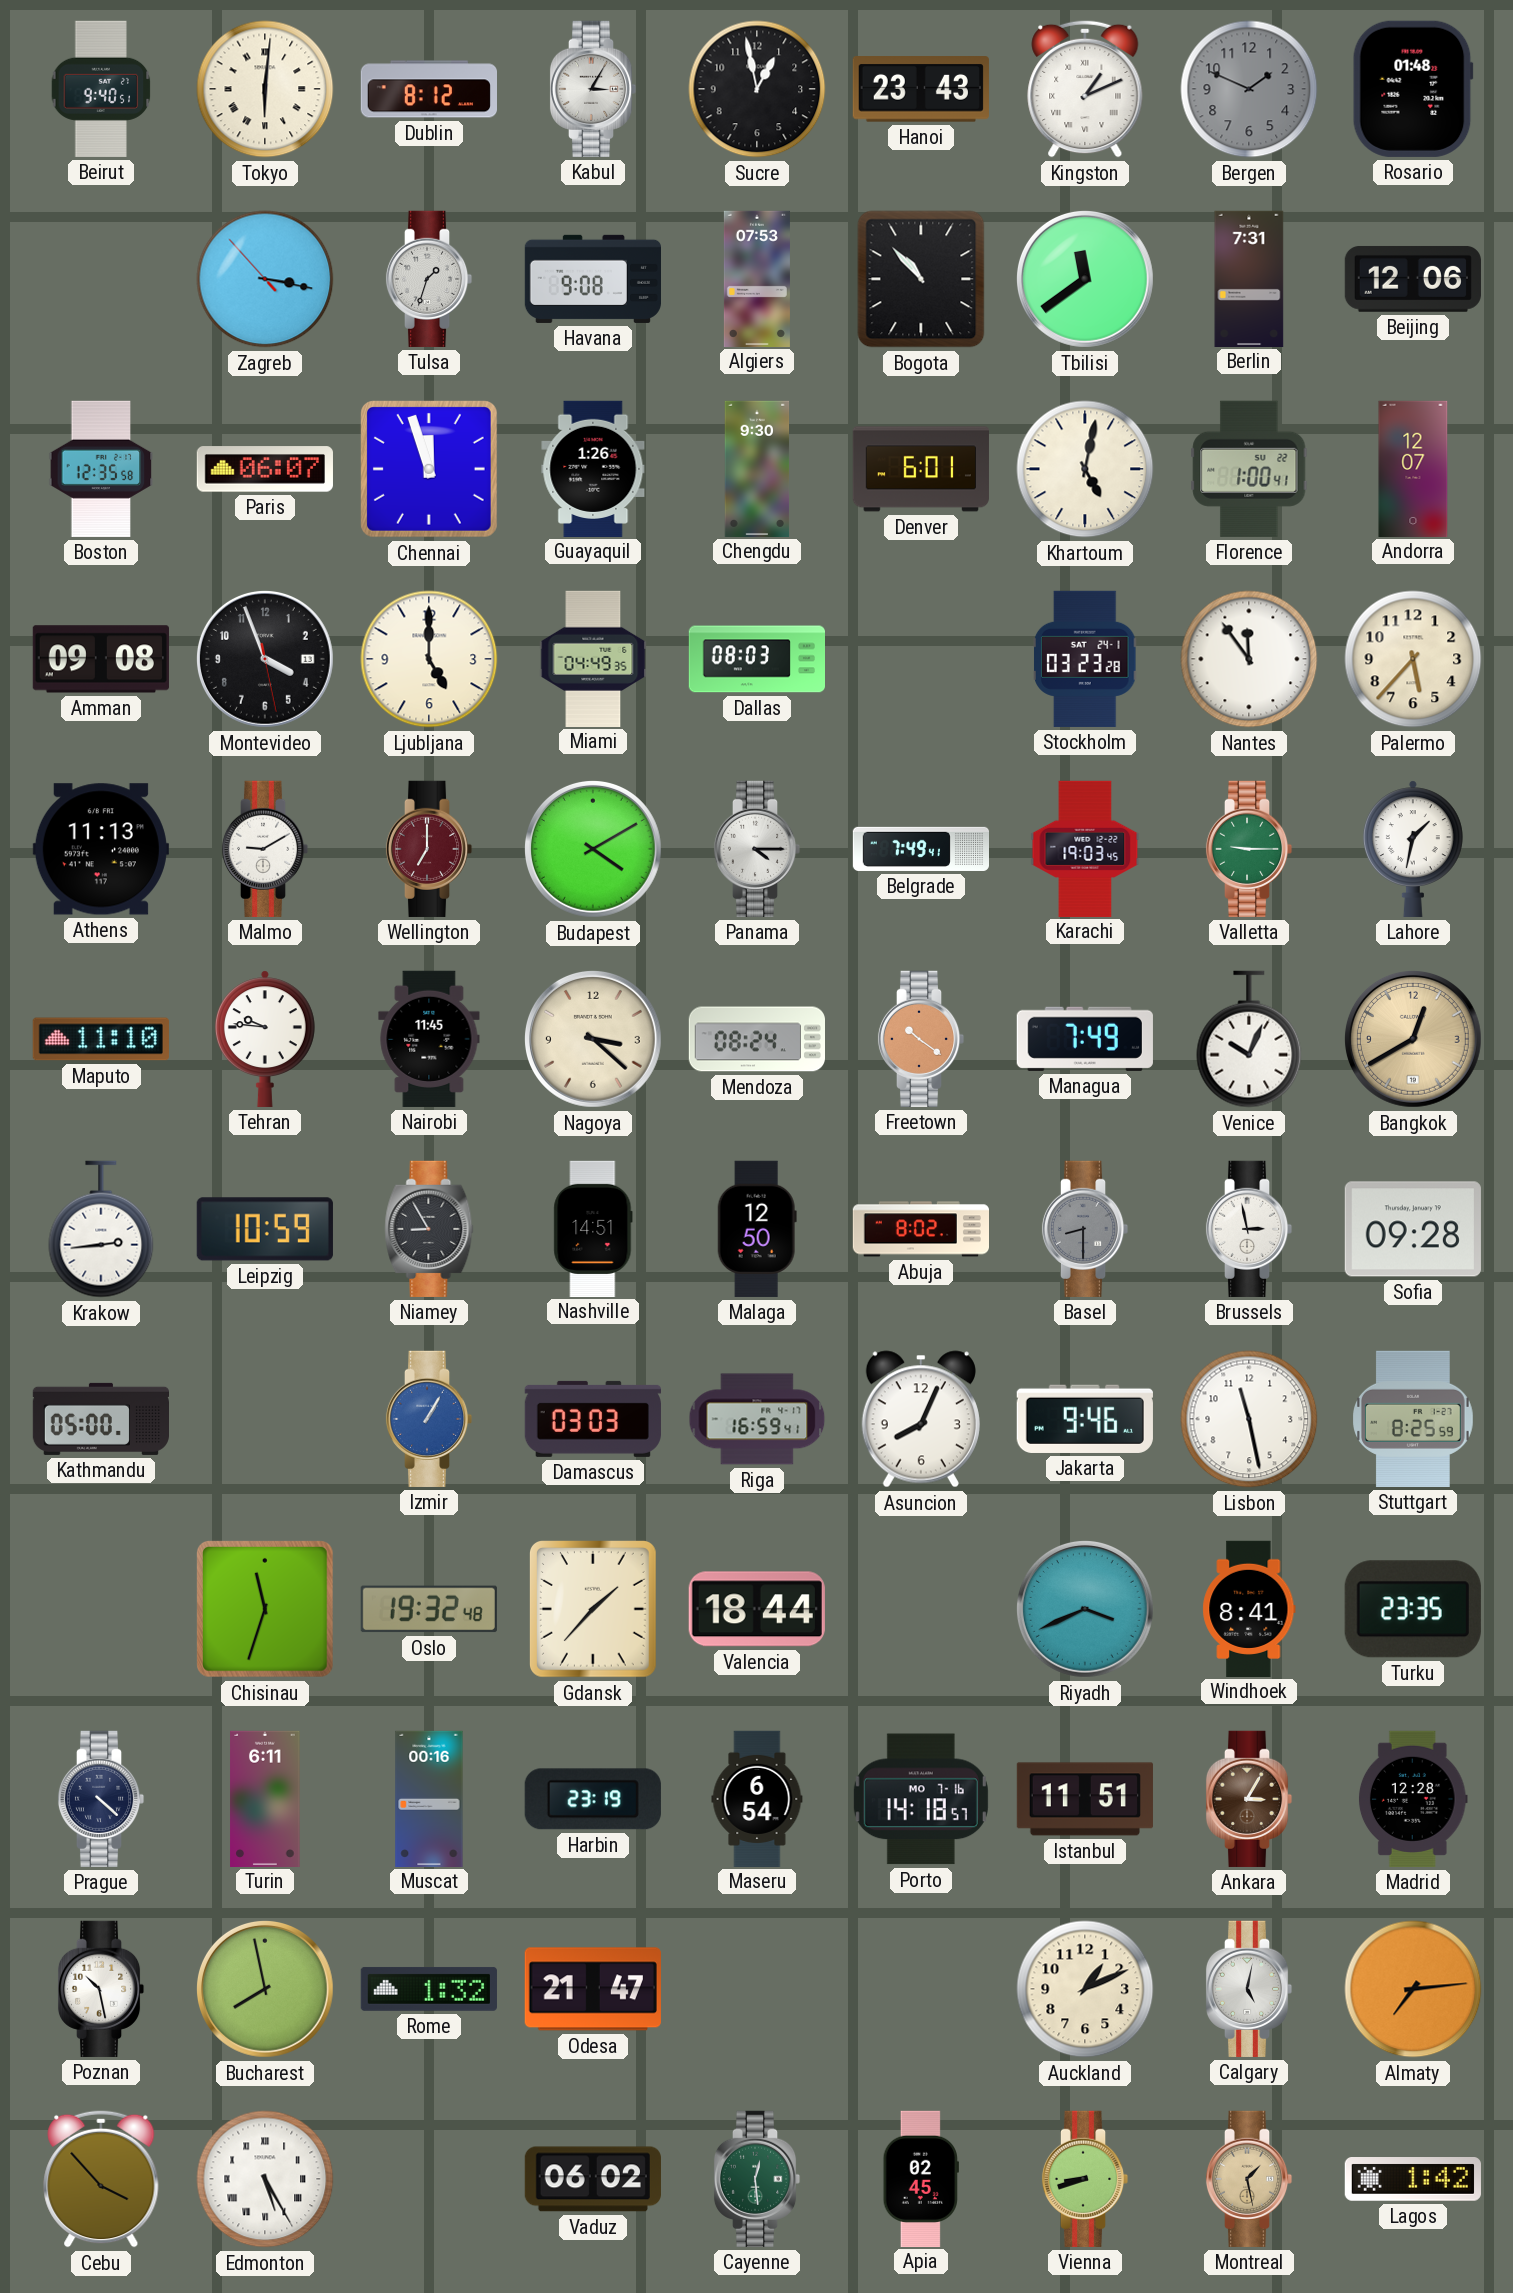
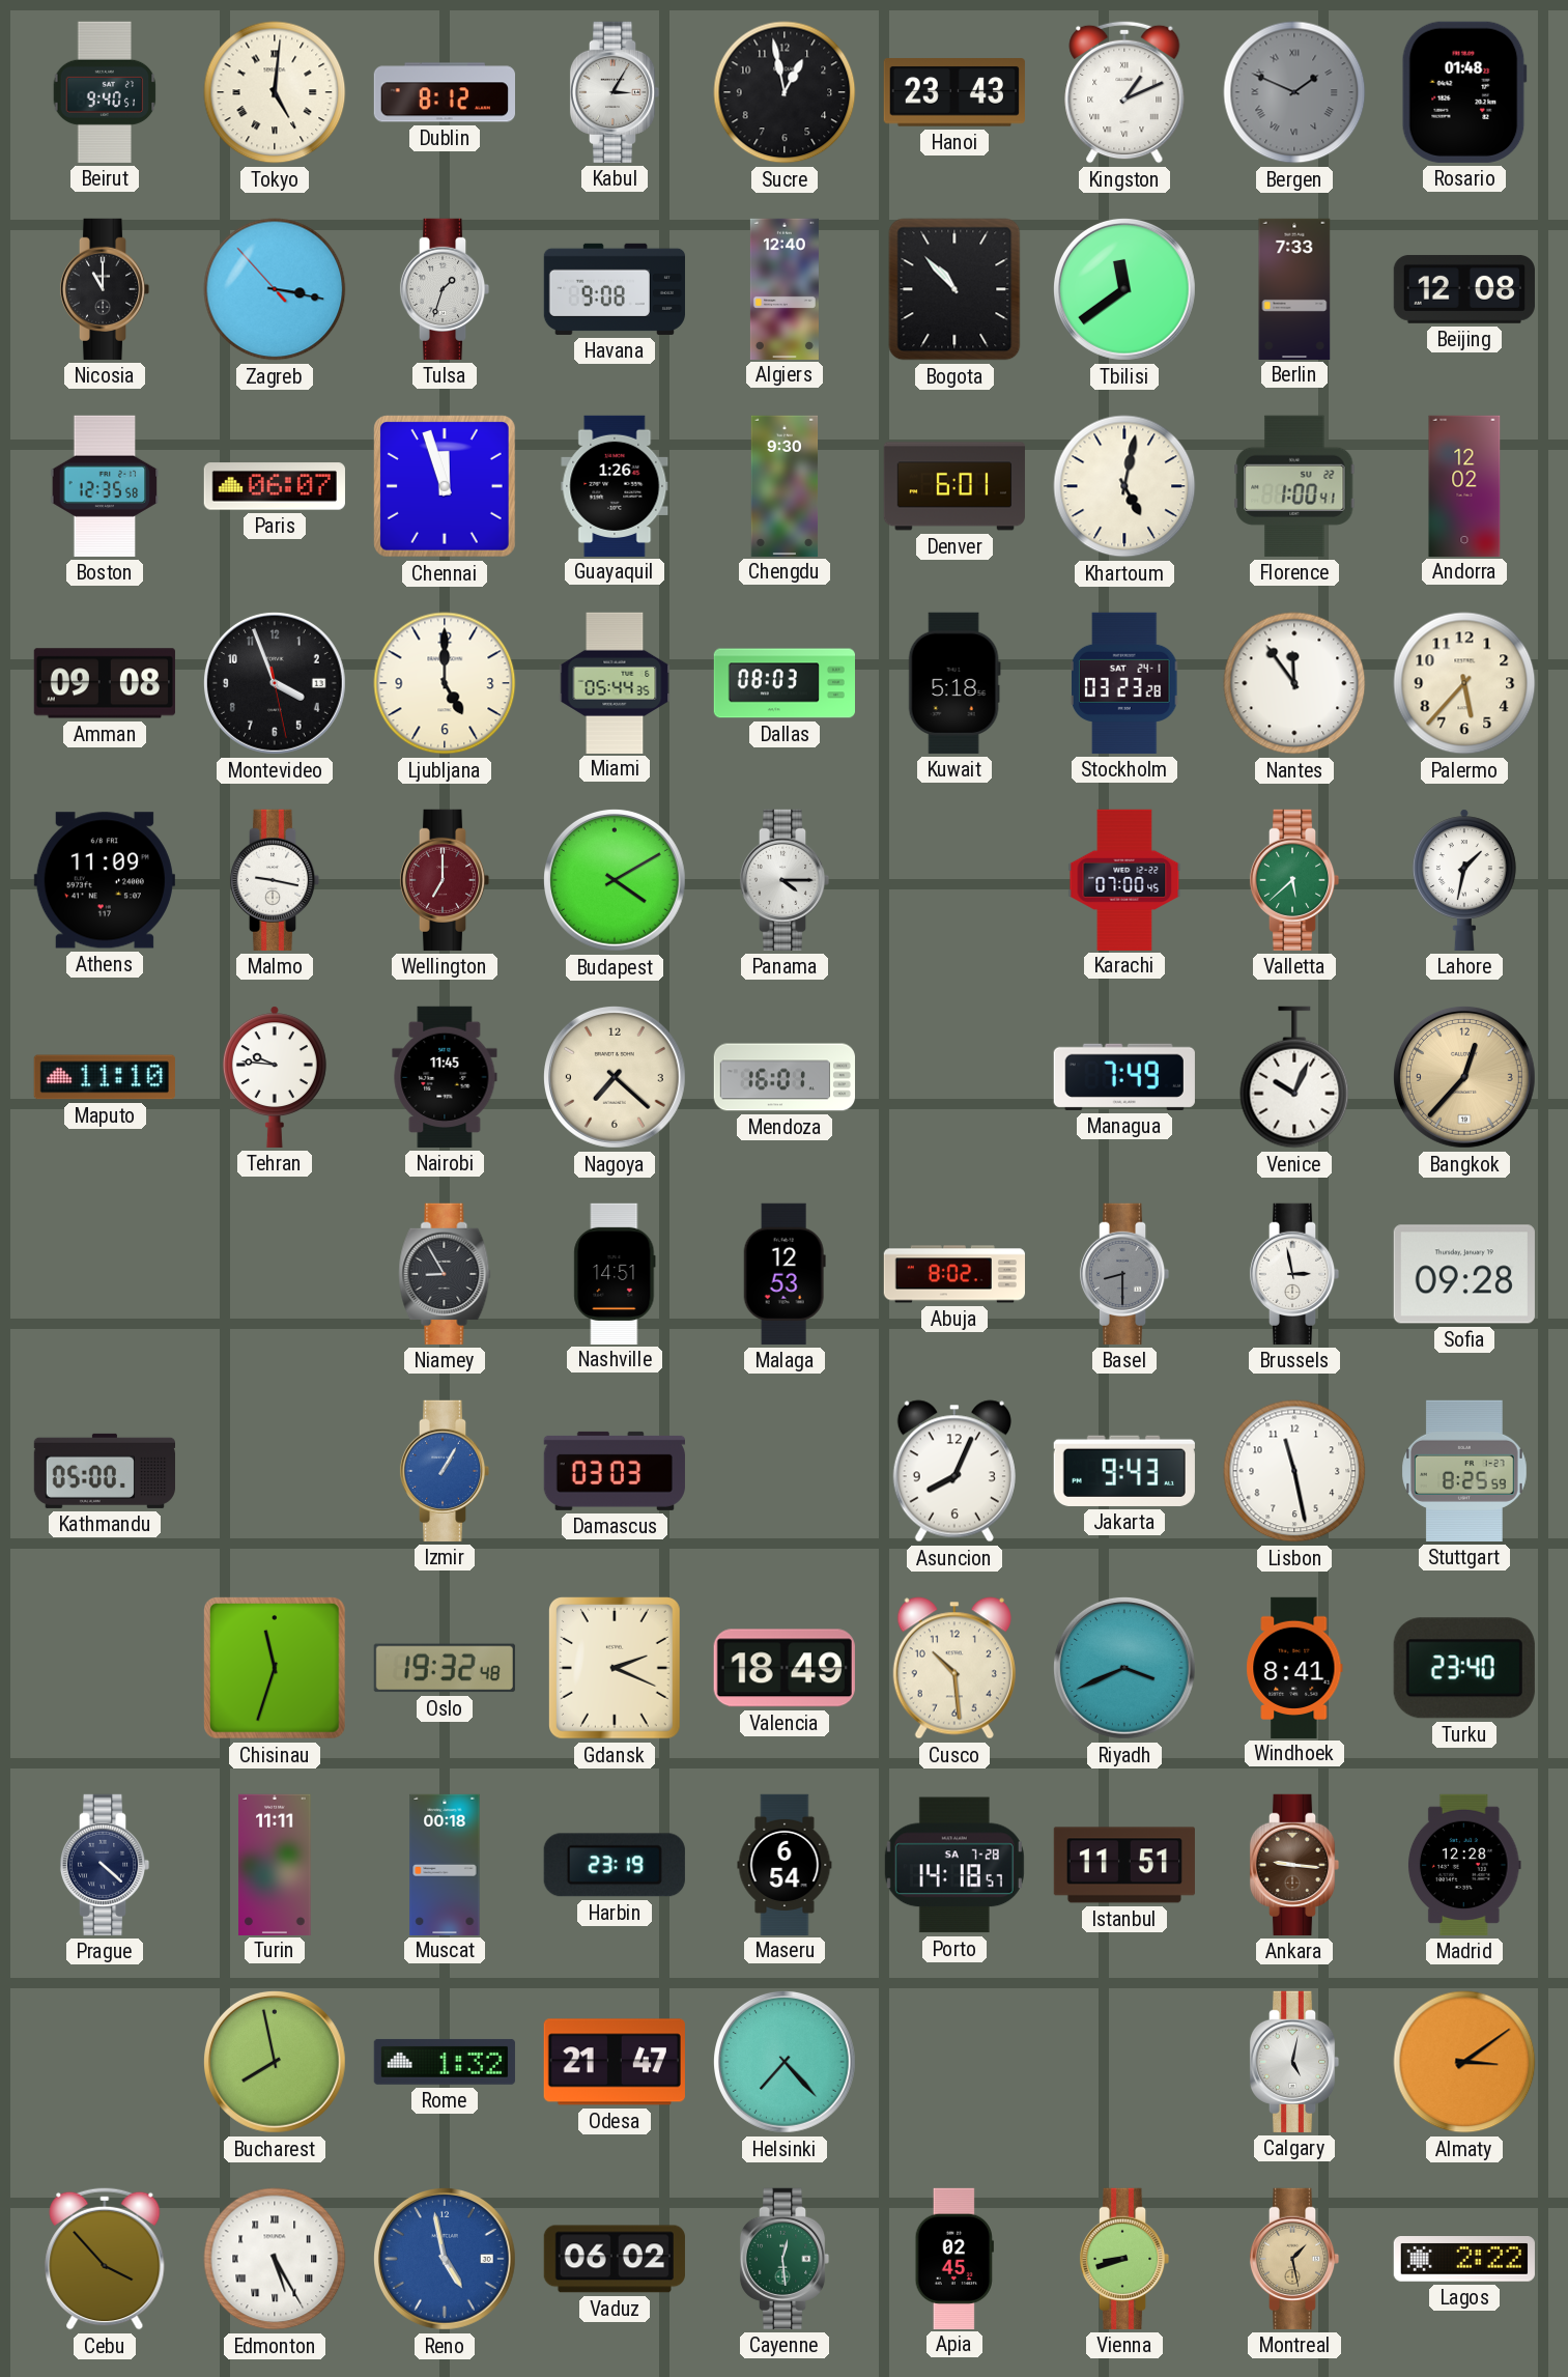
Tokyo: 6:01 -> 5:01 (275, 92)
Bergen numerals: Arabic -> Roman (1294, 92)
Nicosia: none -> 11:00 (105, 289)
Algiers: 07:53 -> 12:40 (785, 288)
Berlin: 7:31 -> 7:33 (1294, 288)
Beijing: 12:06 -> 12:08 (1464, 289)
Andorra: 12:07 -> 12:02 (1464, 485)
Miami: 04:49 -> 05:44 (615, 682)
Kuwait: none -> 5:18 (954, 683)
Athens: 11:13 -> 11:09 (105, 880)
Malmo: 9:10 -> 9:17 (275, 880)
Belgrade: 7:49 -> none (920, 849)
Karachi: 19:03 -> 07:00 (1124, 879)
Valletta: 9:15 -> 5:38 (1294, 880)
Nagoya: 3:22 -> 7:22 (615, 1077)
Mendoza: 08:24 -> 16:01 (783, 1077)
Freetown: 10:21 -> none (921, 1039)
Bangkok: 12:40 -> 12:37 (1464, 1077)
Krakow: 2:44 -> none (101, 1229)
Leipzig: 10:59 -> none (265, 1229)
Malaga: 12:50 -> 12:53 (785, 1274)
Riga: 16:59 -> none (757, 1419)
Jakarta: 9:46 -> 9:43 (1124, 1471)
Gdansk: 1:37 -> 2:19 (615, 1668)
Valencia: 18:44 -> 18:49 (785, 1668)
Cusco: none -> 10:29 (954, 1668)
Turku: 23:35 -> 23:40 (1464, 1668)
Turin: 6:11 -> 11:11 (275, 1864)
Muscat: 00:16 -> 00:18 (445, 1864)
Porto date: MO 7-16 -> SA 7-28 (954, 1865)
Ankara: 3:05 -> 9:16 (1294, 1865)
Poznan: 10:28 -> none (101, 1989)
Helsinki: none -> 7:23 (785, 2062)
Auckland: 1:11 -> none (1085, 1989)
Almaty: 7:14 -> 3:09 (1464, 2062)
Reno: none -> 4:58 (445, 2259)
Lagos: 1:42 -> 2:22 (1464, 2259)
